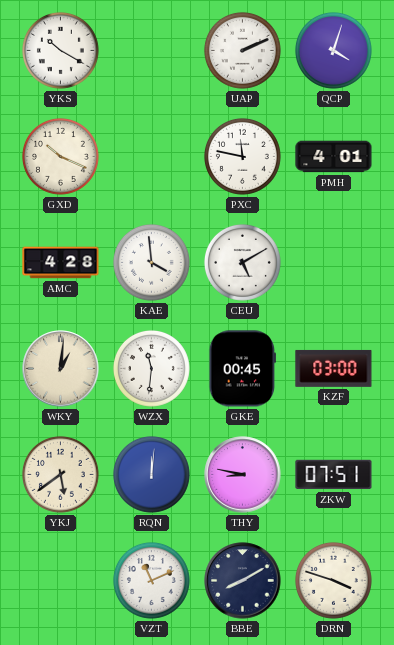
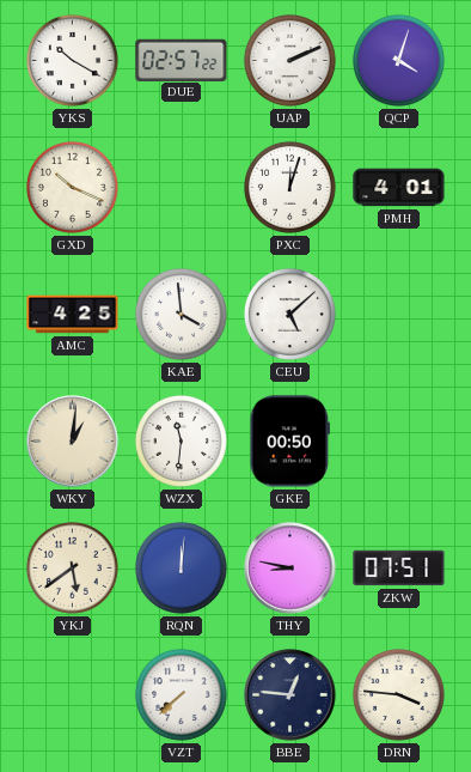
DUE: none -> 02:57 (182, 60)
PXC: 11:47 -> 12:03 (289, 187)
AMC: 4:28 -> 4:25 (73, 315)
CEU: 5:10 -> 5:08 (289, 314)
GKE: 00:45 -> 00:50 (290, 442)
KZF: 03:00 -> none (334, 368)
VZT: 11:11 -> 7:38 (181, 694)
BBE: 8:10 -> 12:46 (290, 695)
DRN: 3:48 -> 3:46 (398, 694)
